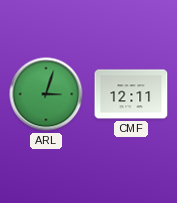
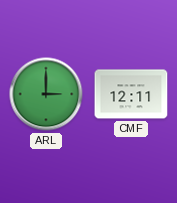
ARL: 3:03 -> 3:00 (46, 94)
